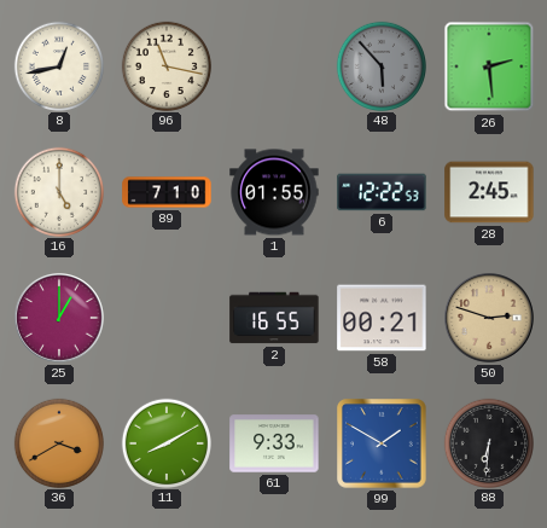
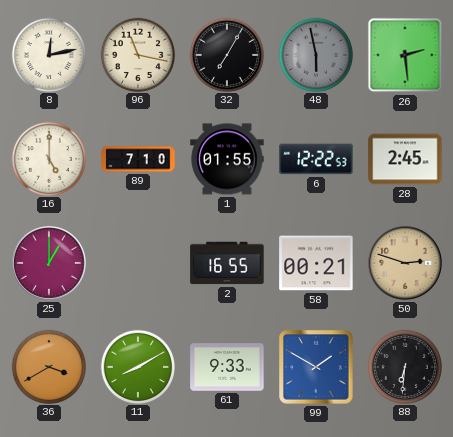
8: 12:43 -> 12:13 (48, 54)
32: none -> 7:05 (226, 54)
48: 5:53 -> 5:58 (315, 54)
